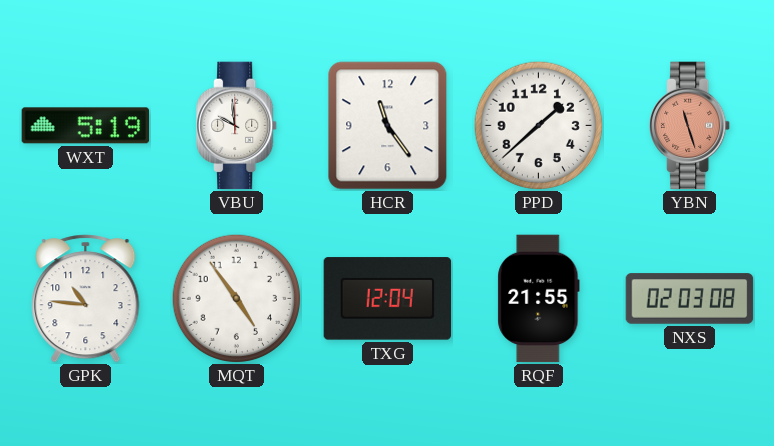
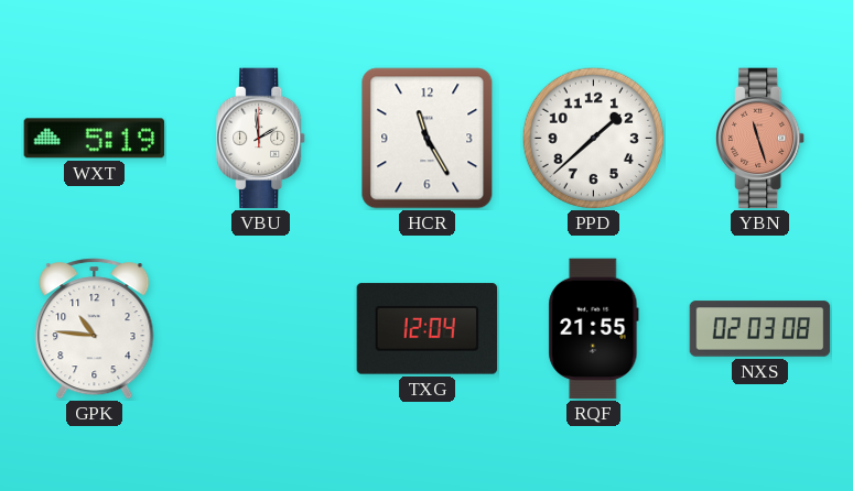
VBU: 9:59 -> 1:59 (262, 139)
HCR: 11:24 -> 11:25 (428, 139)
MQT: 4:54 -> none (236, 298)
